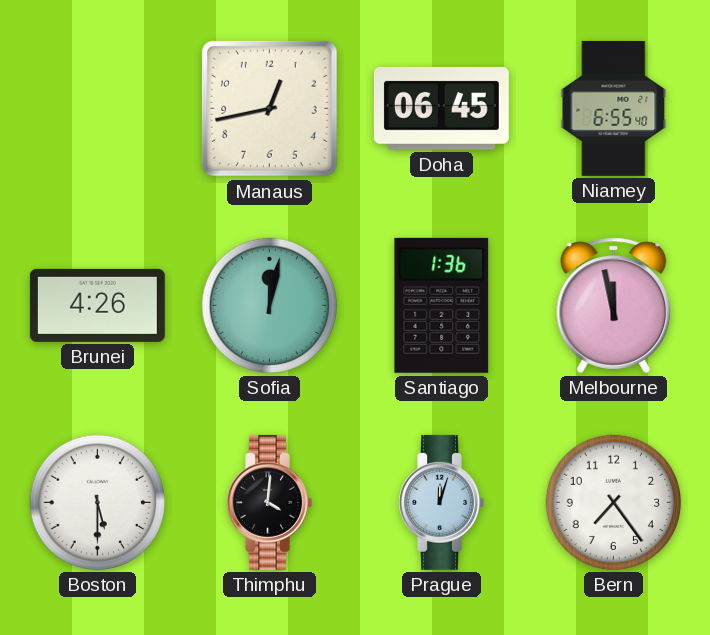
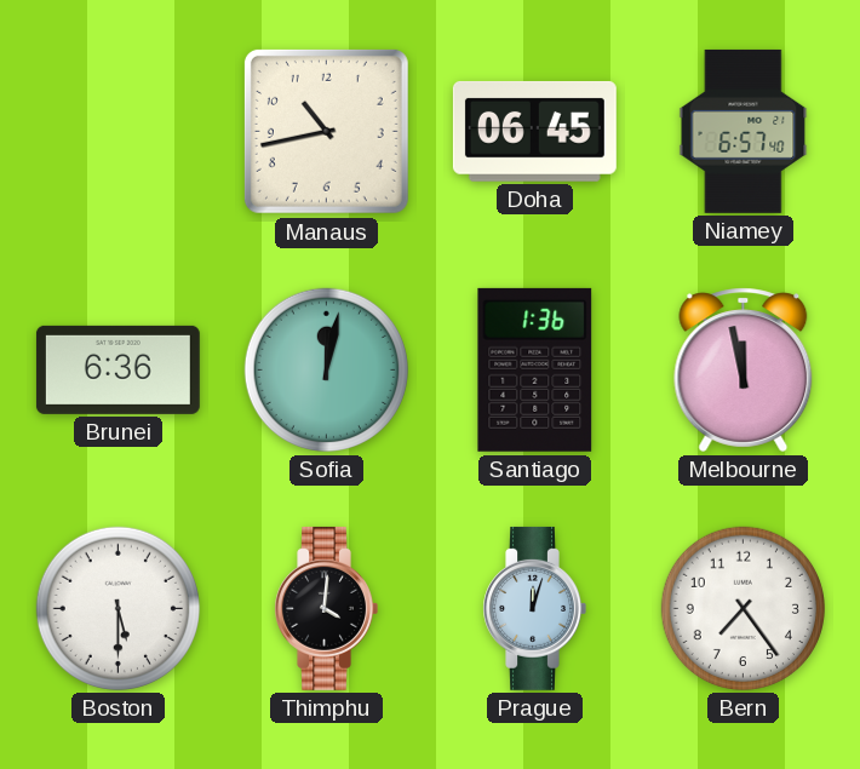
Manaus: 12:43 -> 10:43 (326, 131)
Niamey: 6:55 -> 6:57 (744, 131)
Brunei: 4:26 -> 6:36 (117, 369)
